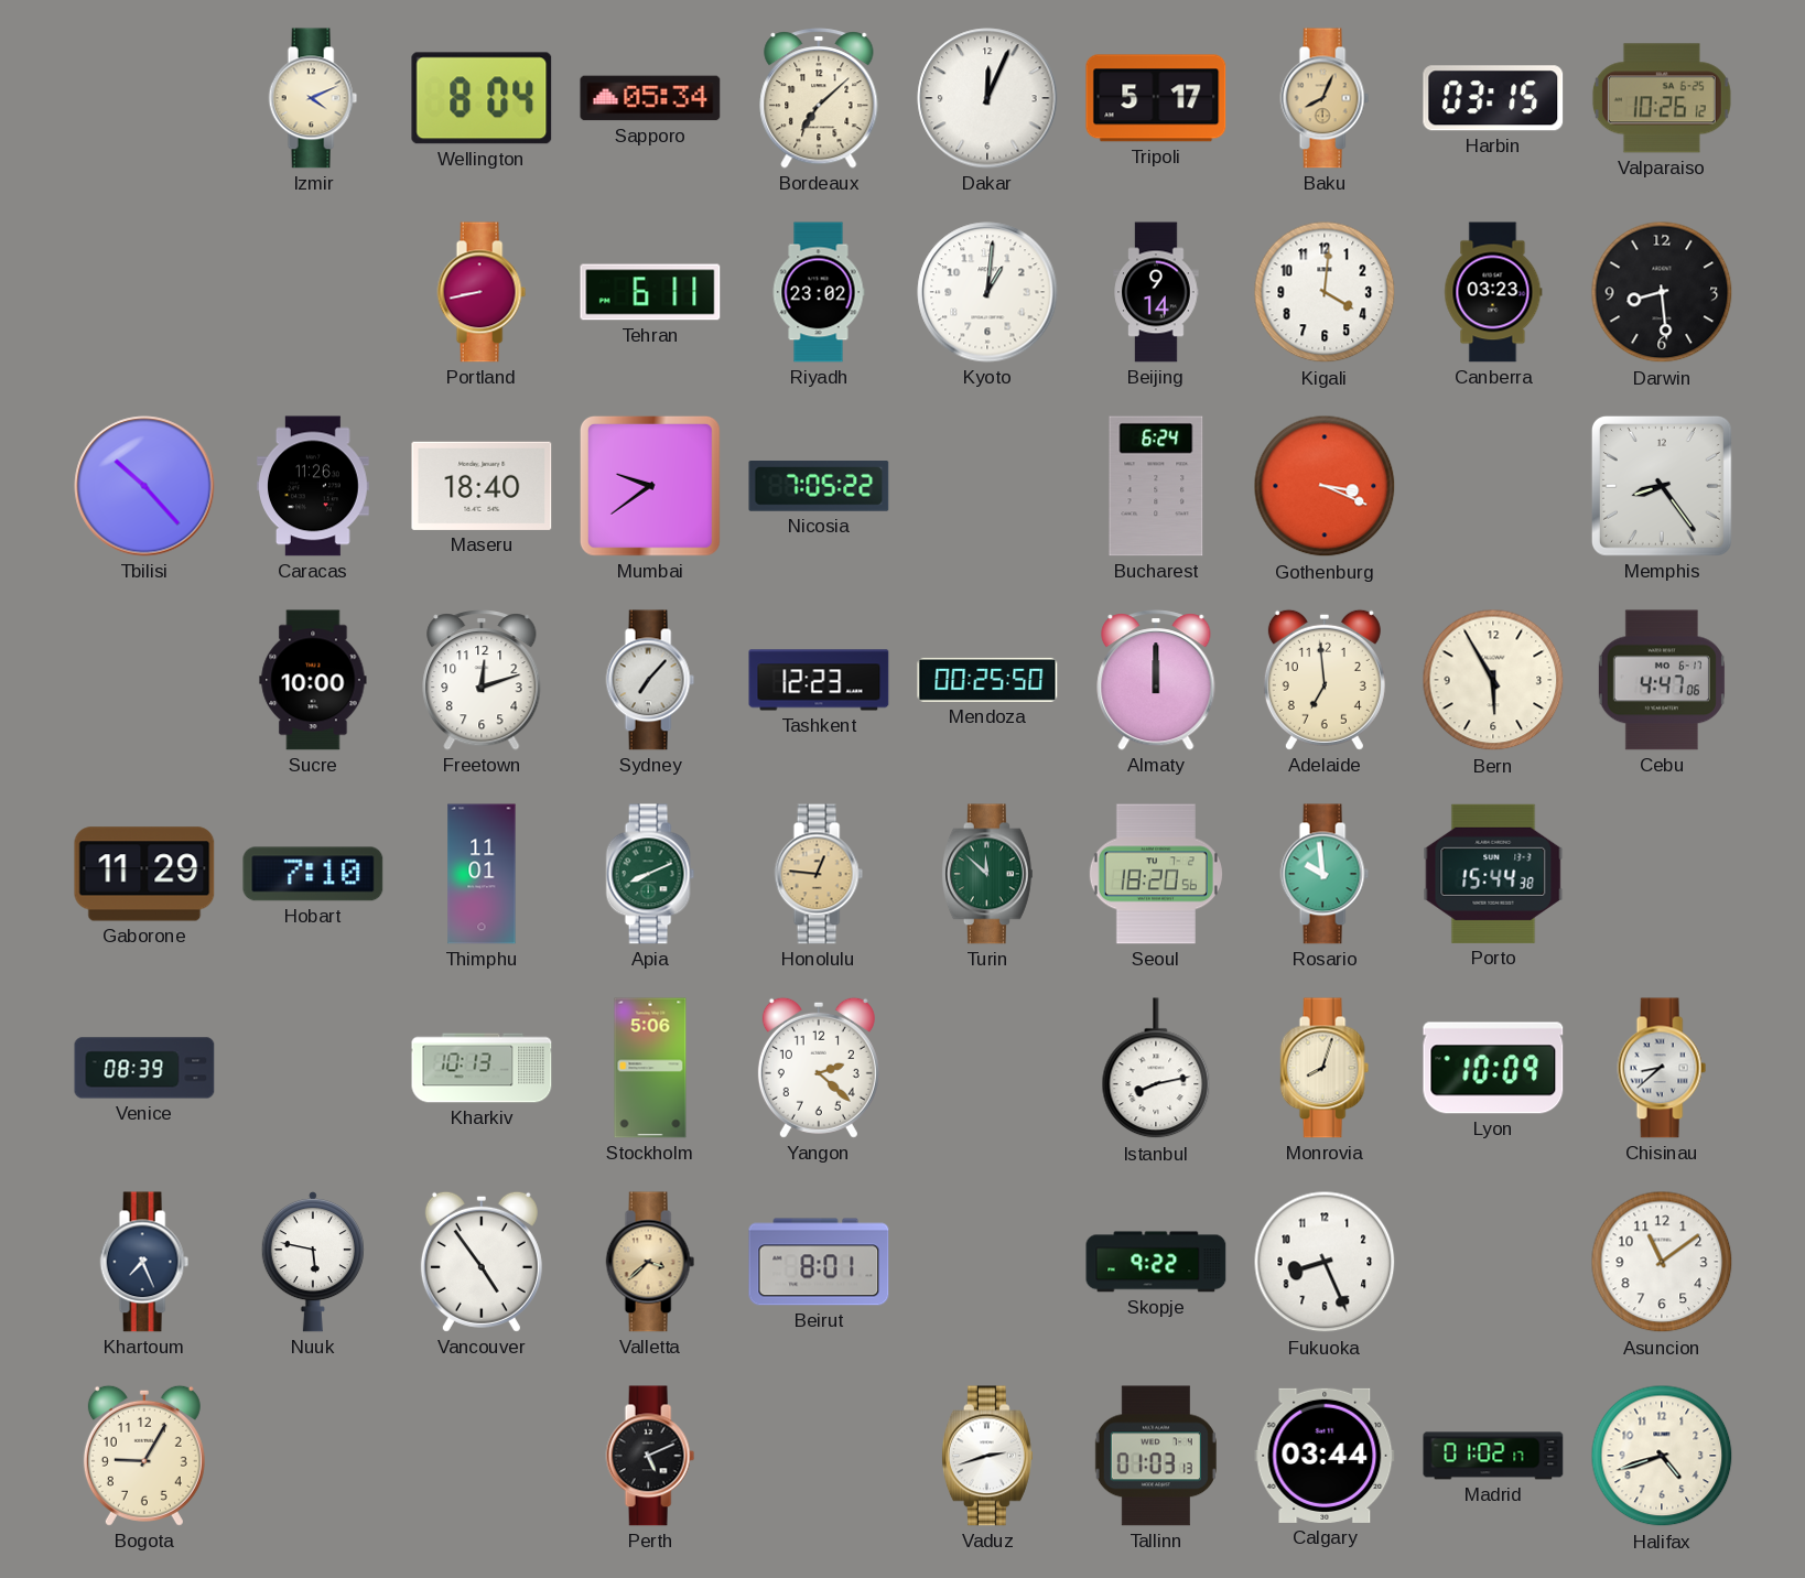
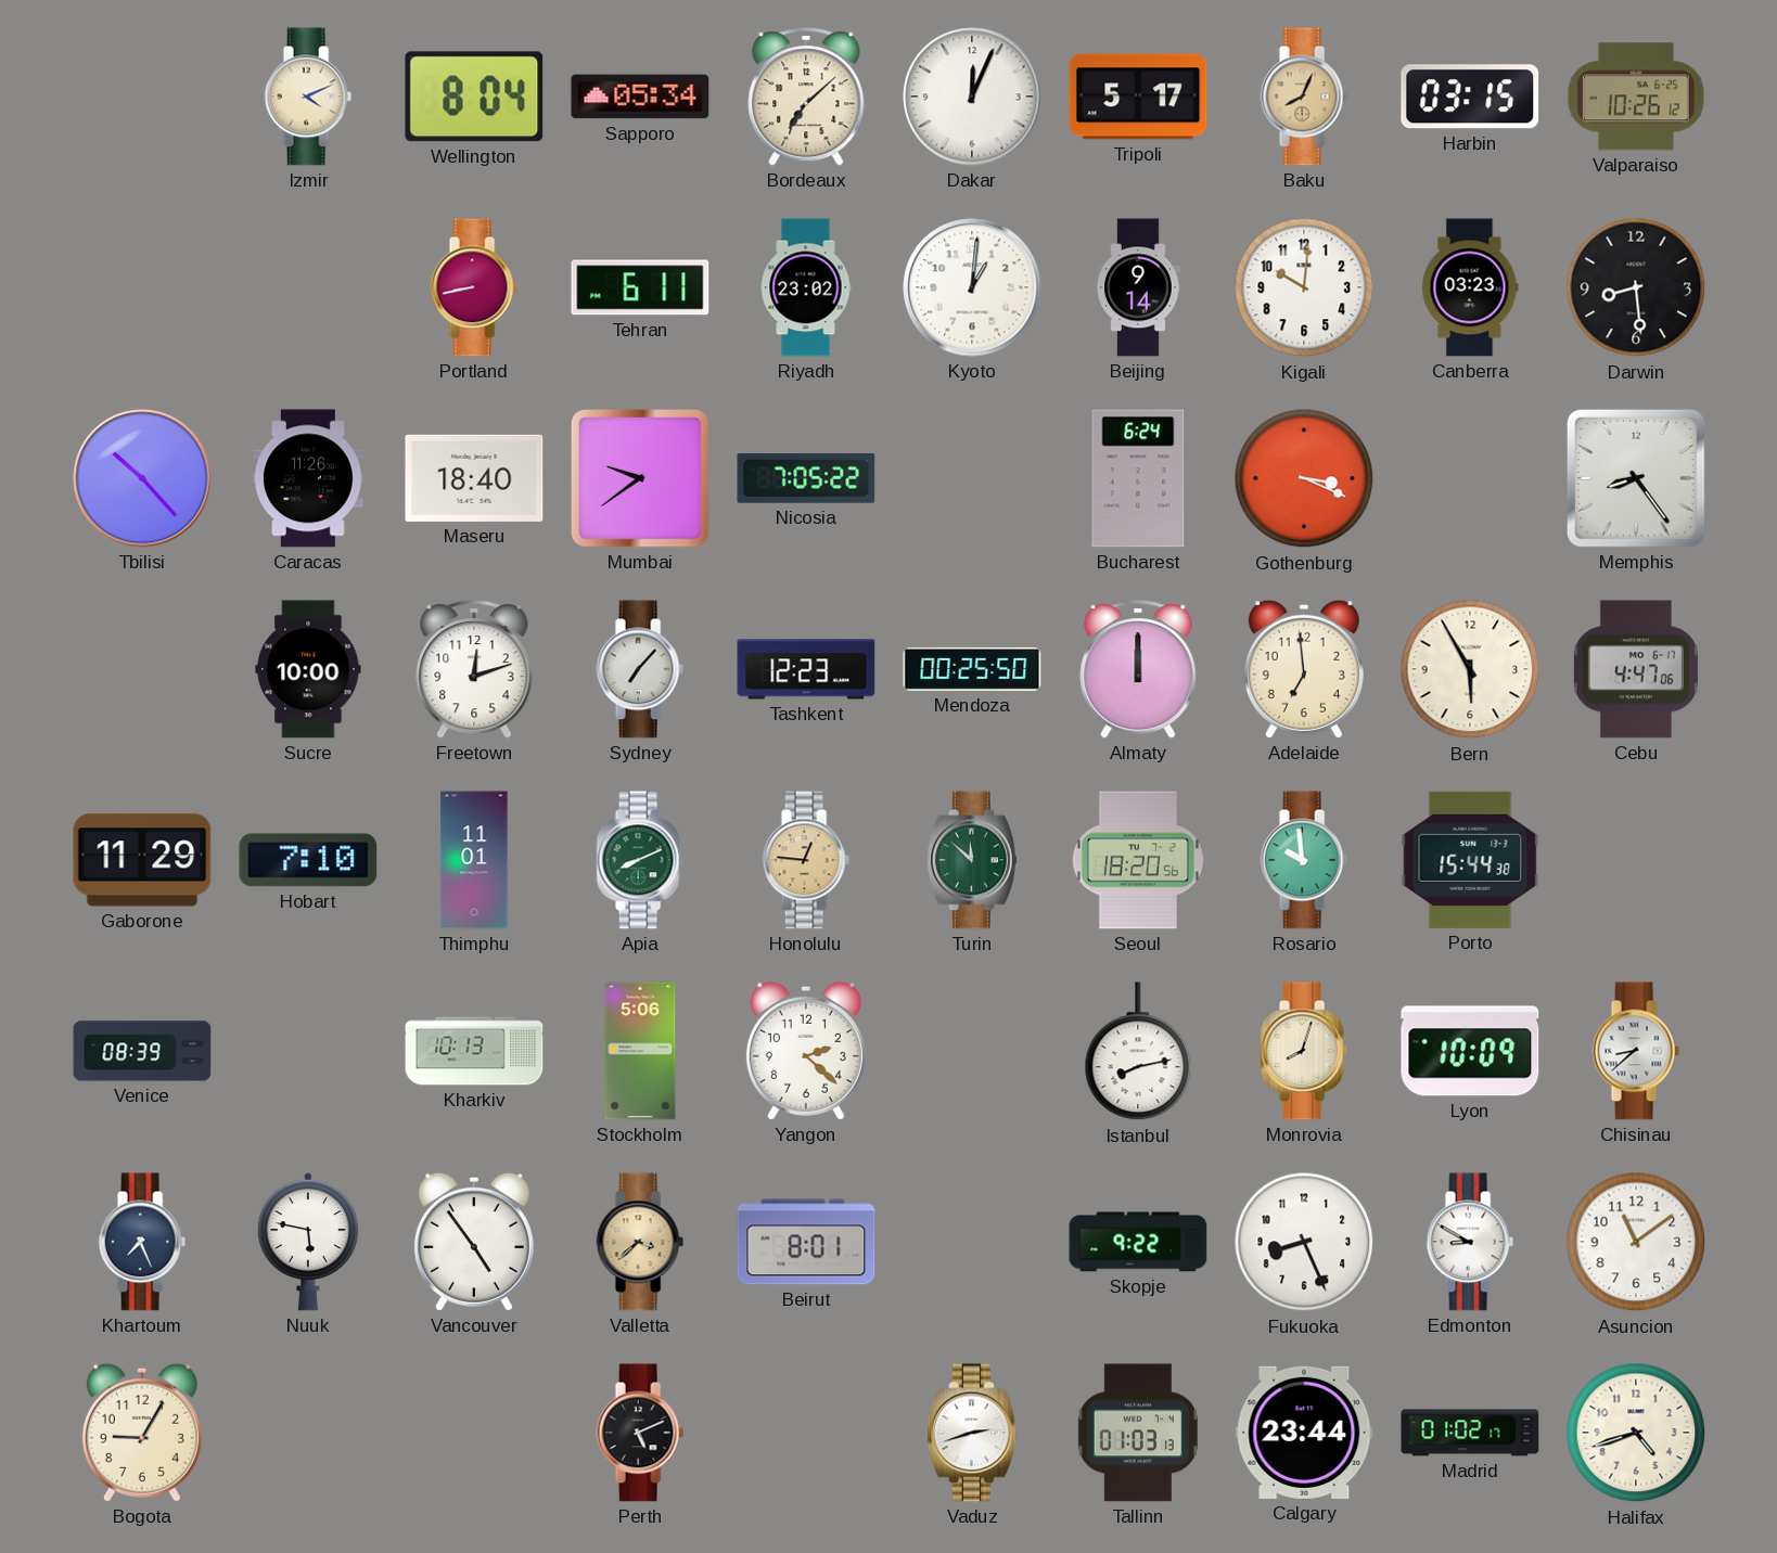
Kigali: 4:01 -> 10:01 (1304, 287)
Edmonton: none -> 8:50 (1470, 1242)
Calgary: 03:44 -> 23:44 (1304, 1433)
